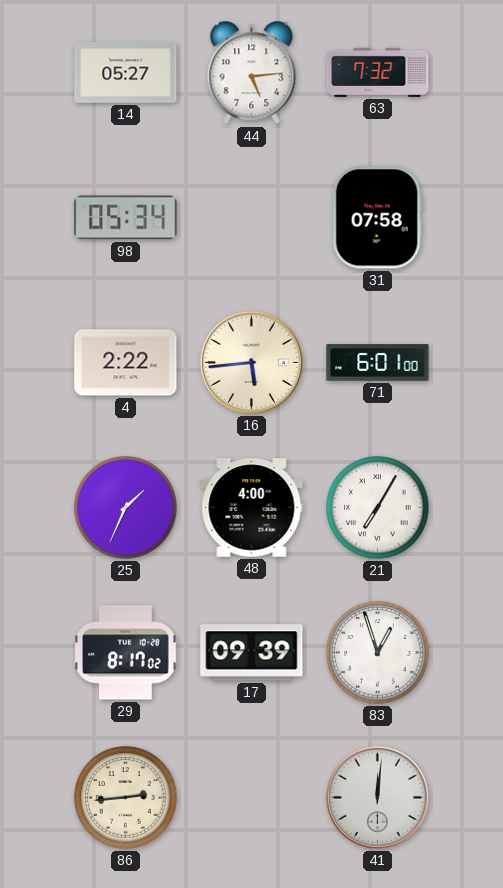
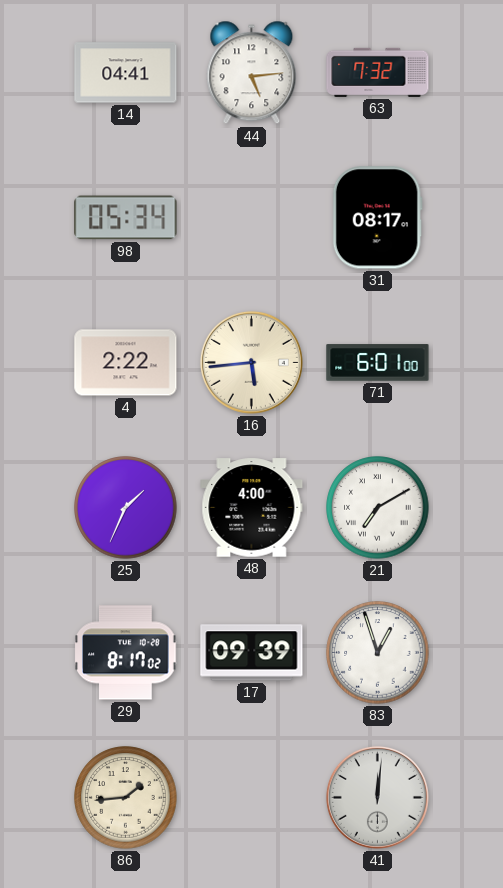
14: 05:27 -> 04:41 (126, 73)
31: 07:58 -> 08:17 (377, 218)
21: 7:05 -> 7:10 (378, 508)
86: 2:44 -> 1:44 (126, 798)
